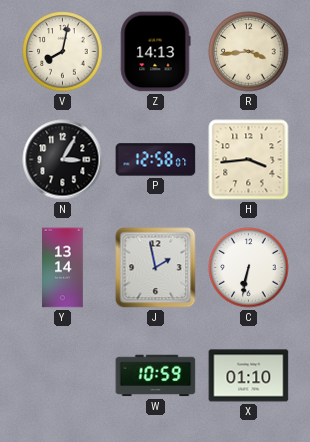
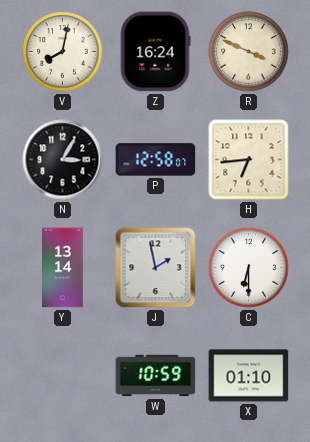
Z: 14:13 -> 16:24 (155, 52)
R: 3:44 -> 3:49 (249, 52)
H: 3:44 -> 6:44 (249, 160)
C: 6:32 -> 6:30 (249, 268)
